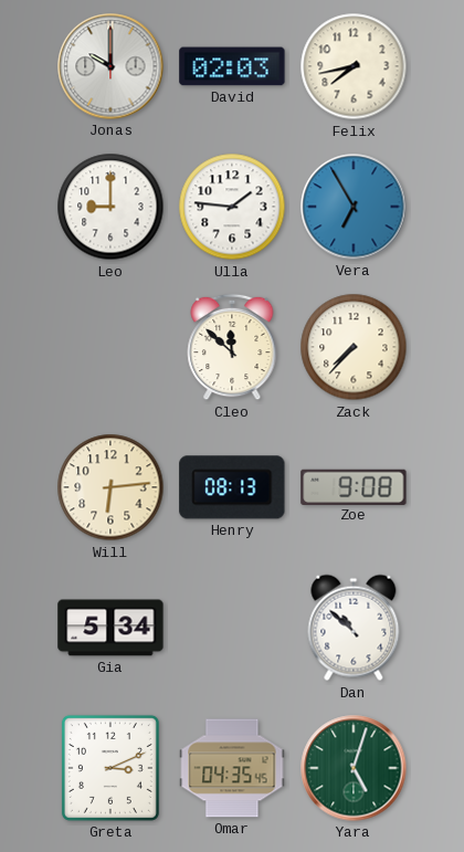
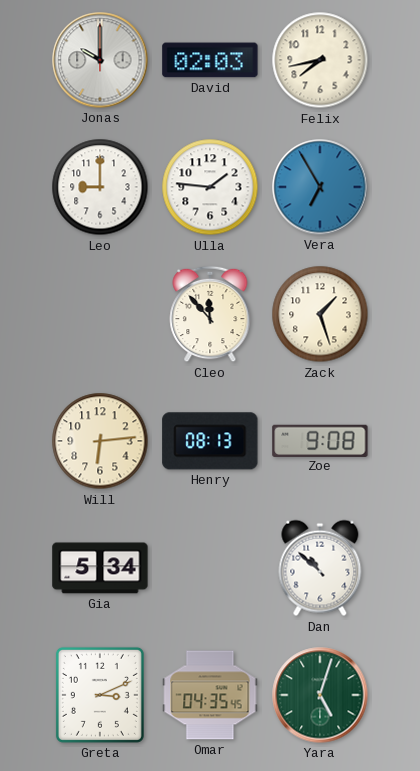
Cleo: 11:52 -> 11:53 (210, 314)
Zack: 7:37 -> 1:27 (320, 314)
